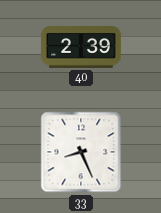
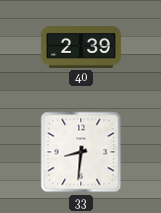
33: 8:26 -> 8:31 (81, 152)
